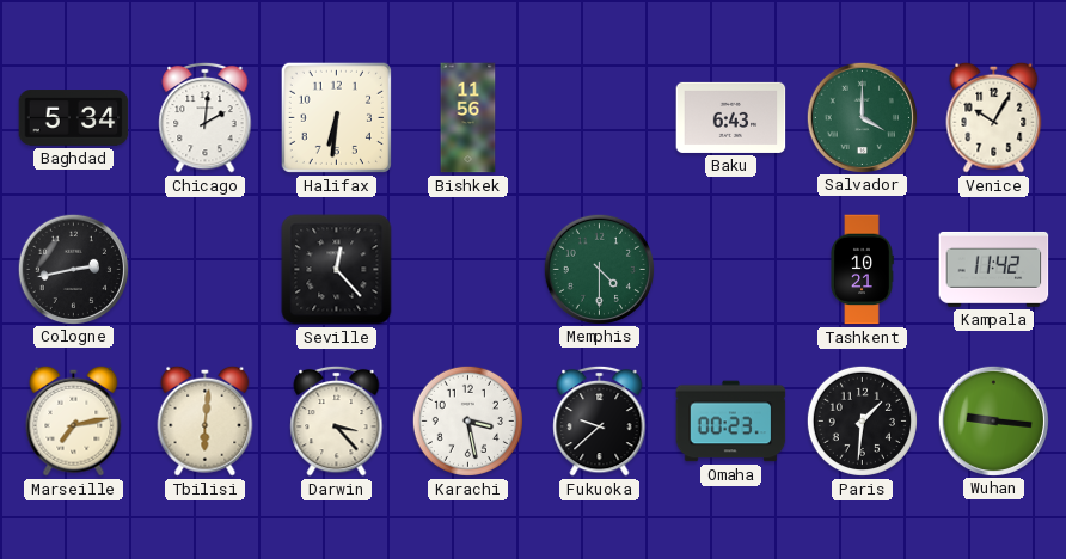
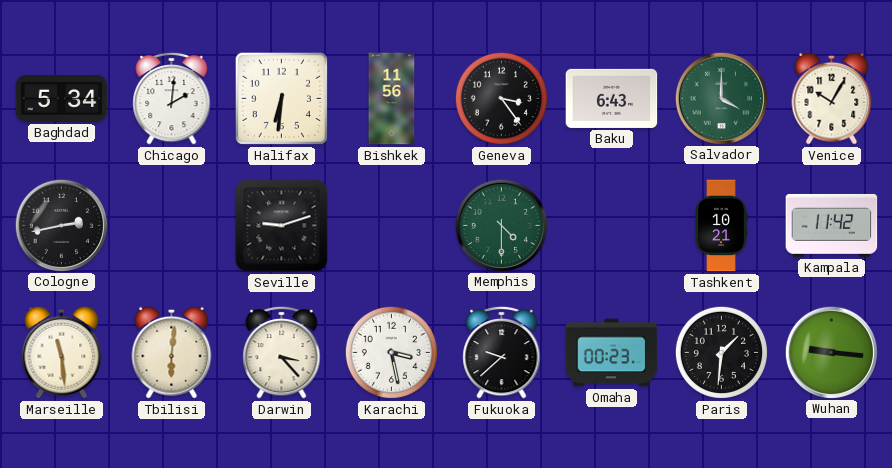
Geneva: none -> 3:24 (501, 98)
Seville: 12:23 -> 9:12 (282, 226)
Marseille: 7:13 -> 11:29 (62, 352)
